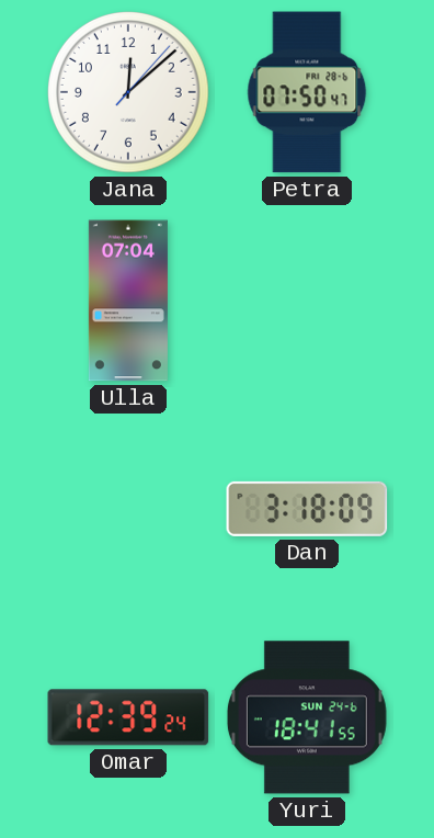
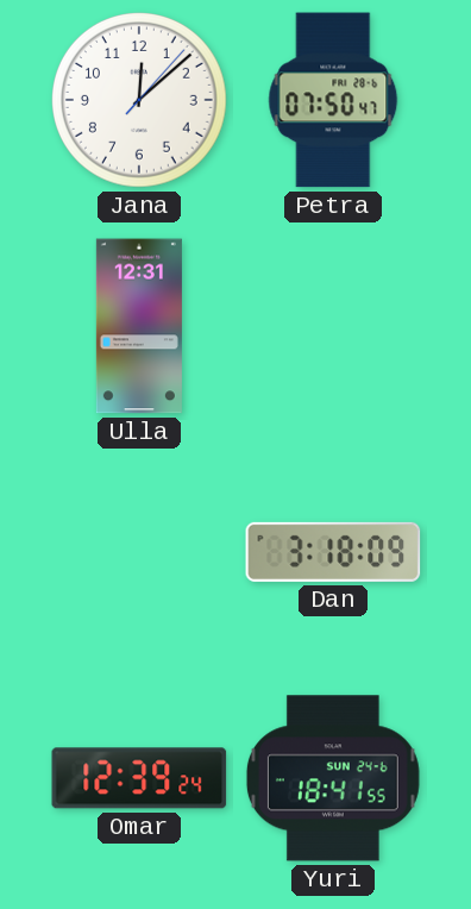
Ulla: 07:04 -> 12:31 (139, 326)
